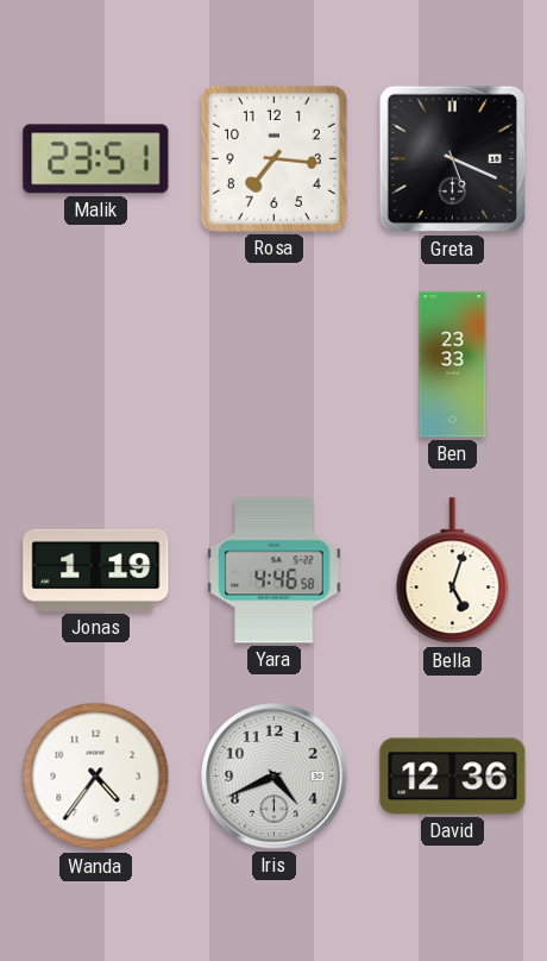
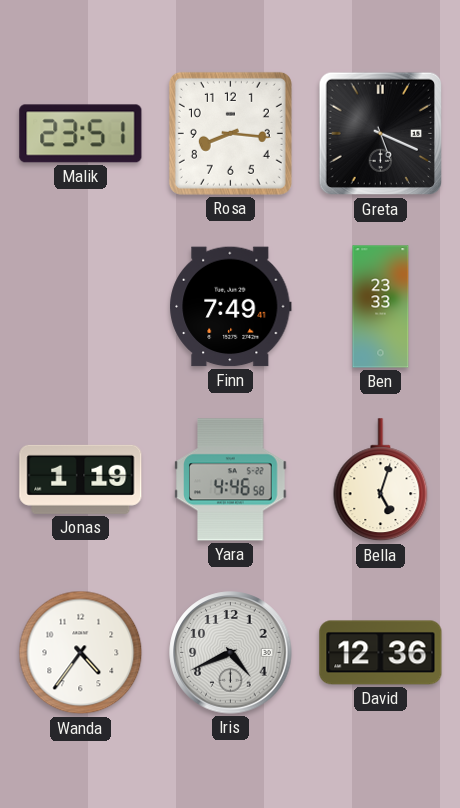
Rosa: 7:16 -> 8:16 (230, 133)
Finn: none -> 7:49 (231, 307)
